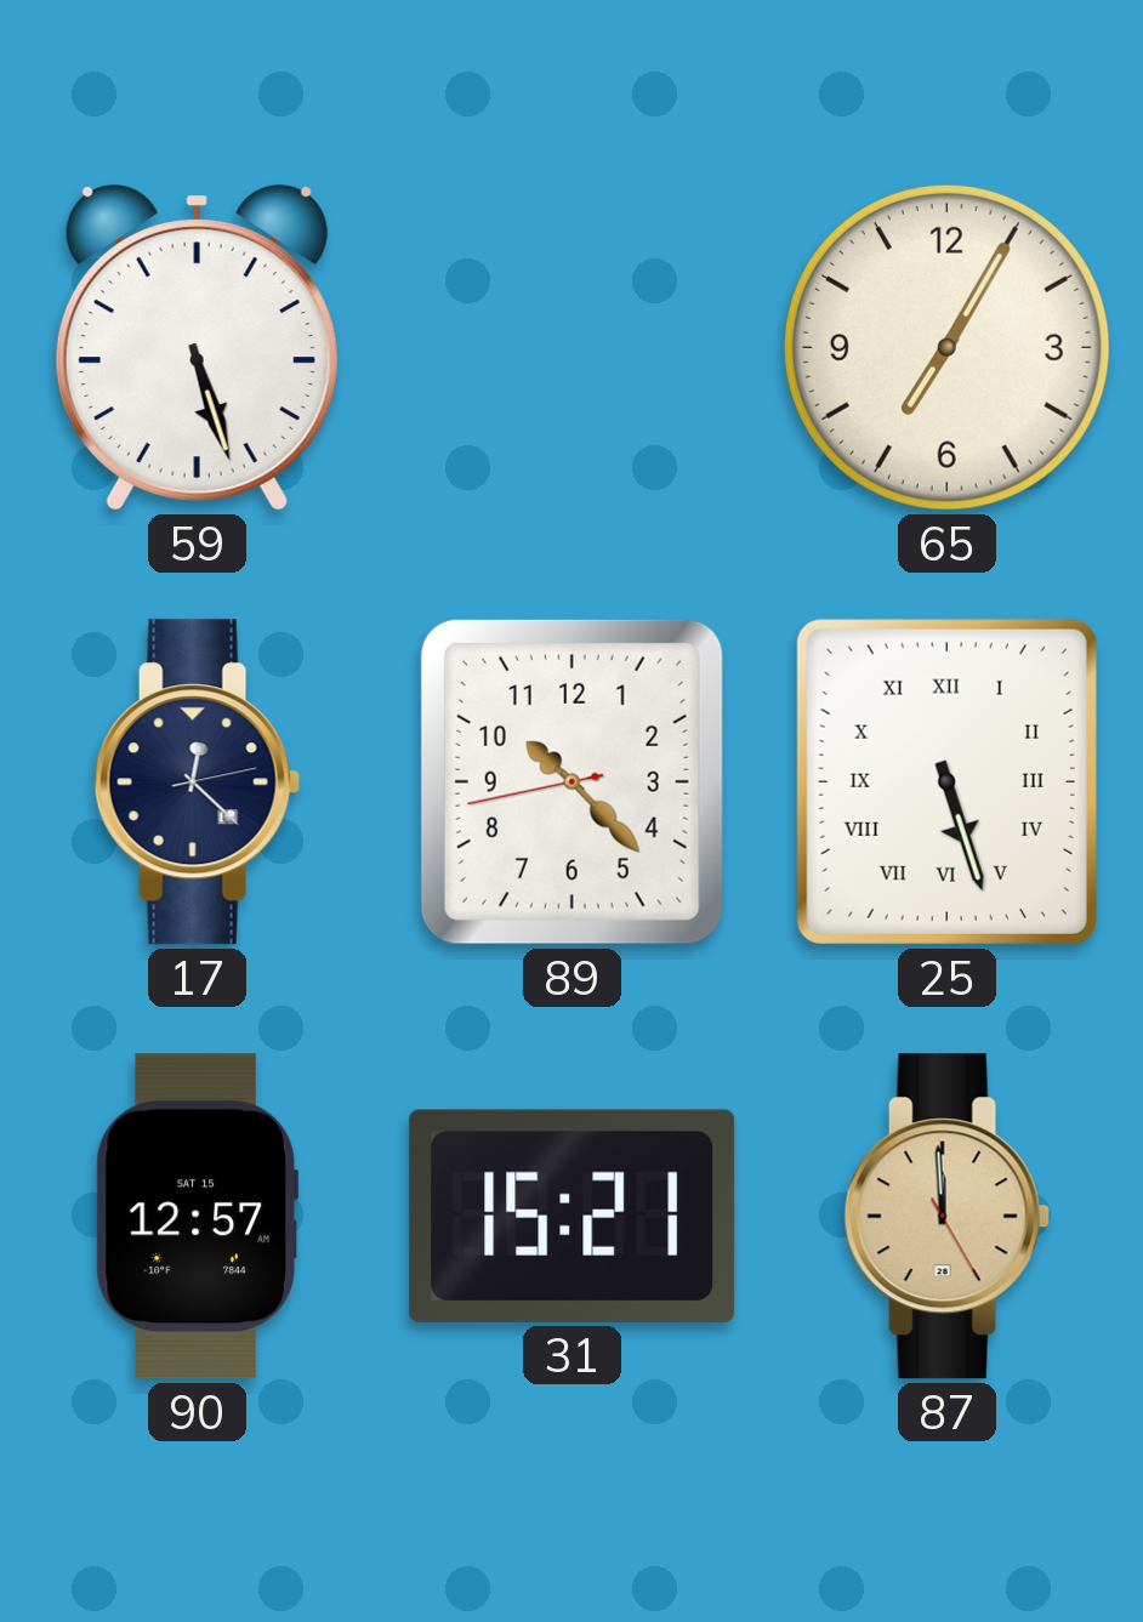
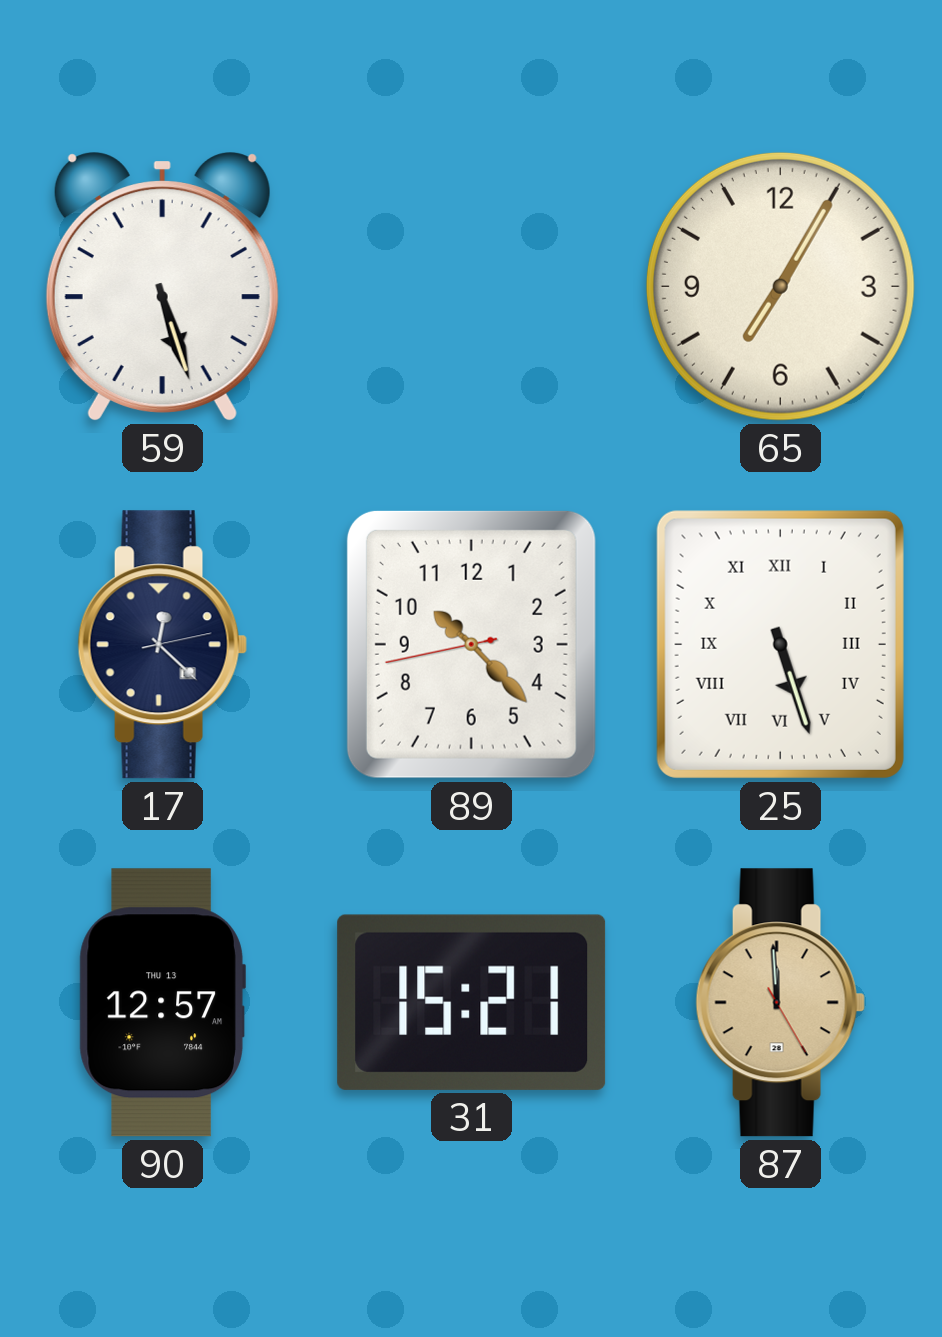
90 date: SAT 15 -> THU 13 (162, 1003)
